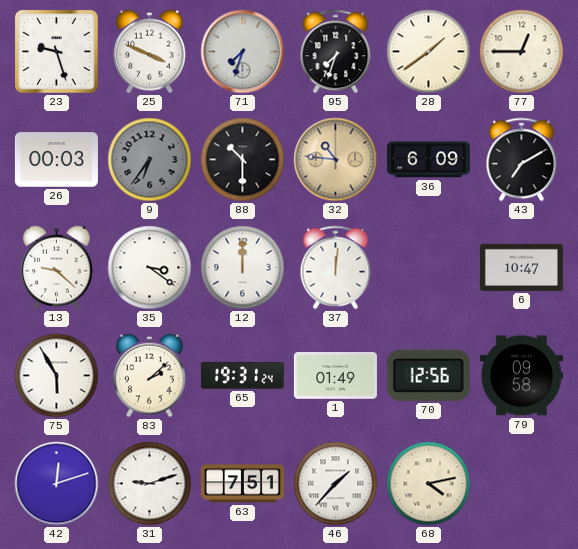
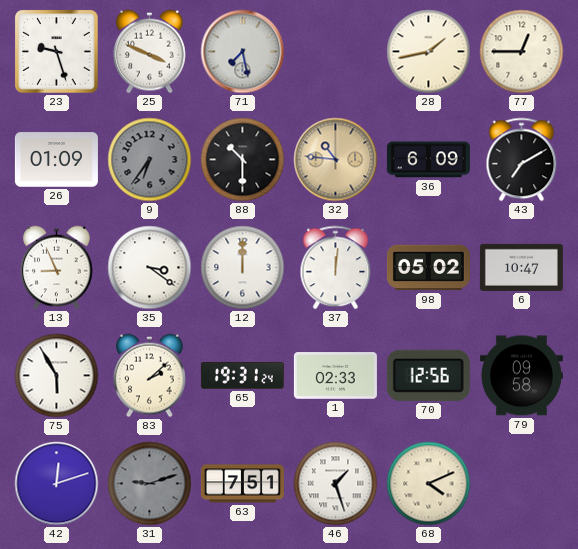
71: 7:33 -> 7:28 (243, 52)
95: 7:33 -> none (336, 52)
28: 1:39 -> 1:43 (429, 52)
26: 00:03 -> 01:09 (56, 160)
13: 9:22 -> 8:56 (57, 268)
98: none -> 05:02 (428, 268)
1: 01:49 -> 02:33 (335, 376)
31 dial: white -> grey (150, 484)
46: 1:37 -> 1:27 (336, 484)
68: 4:13 -> 4:11 (429, 484)
